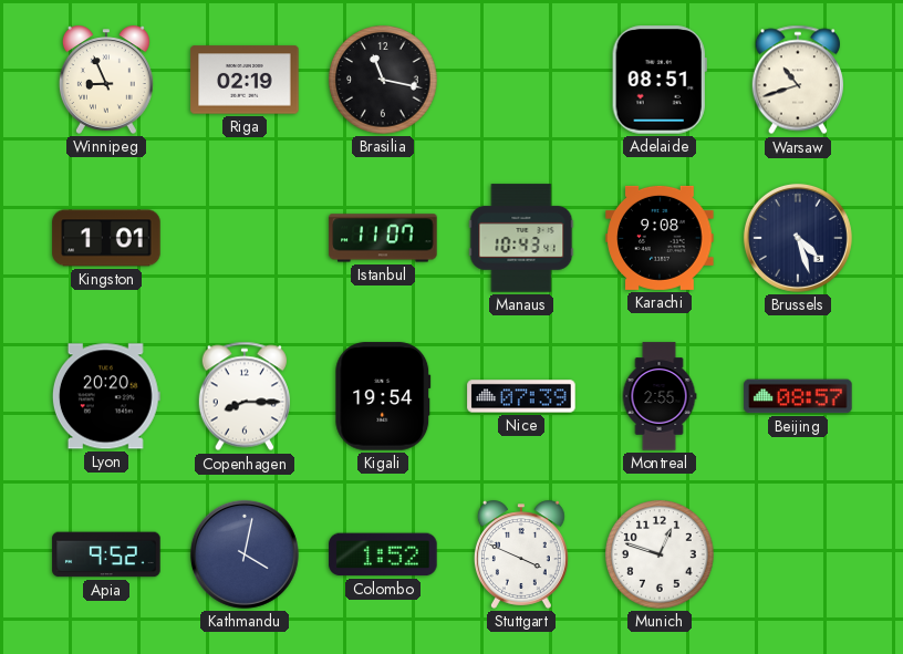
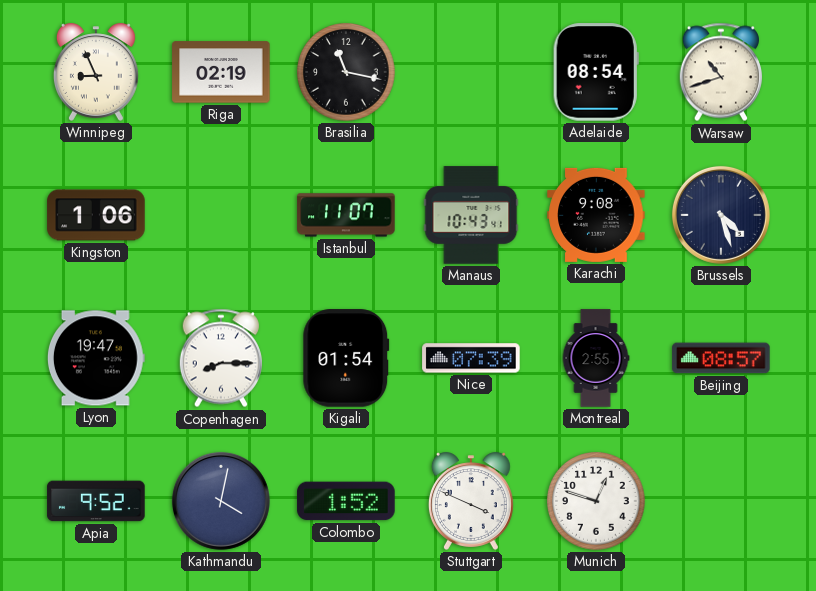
Adelaide: 08:51 -> 08:54 (596, 72)
Kingston: 1:01 -> 1:06 (96, 215)
Lyon: 20:20 -> 19:47 (96, 358)
Kigali: 19:54 -> 01:54 (346, 358)
